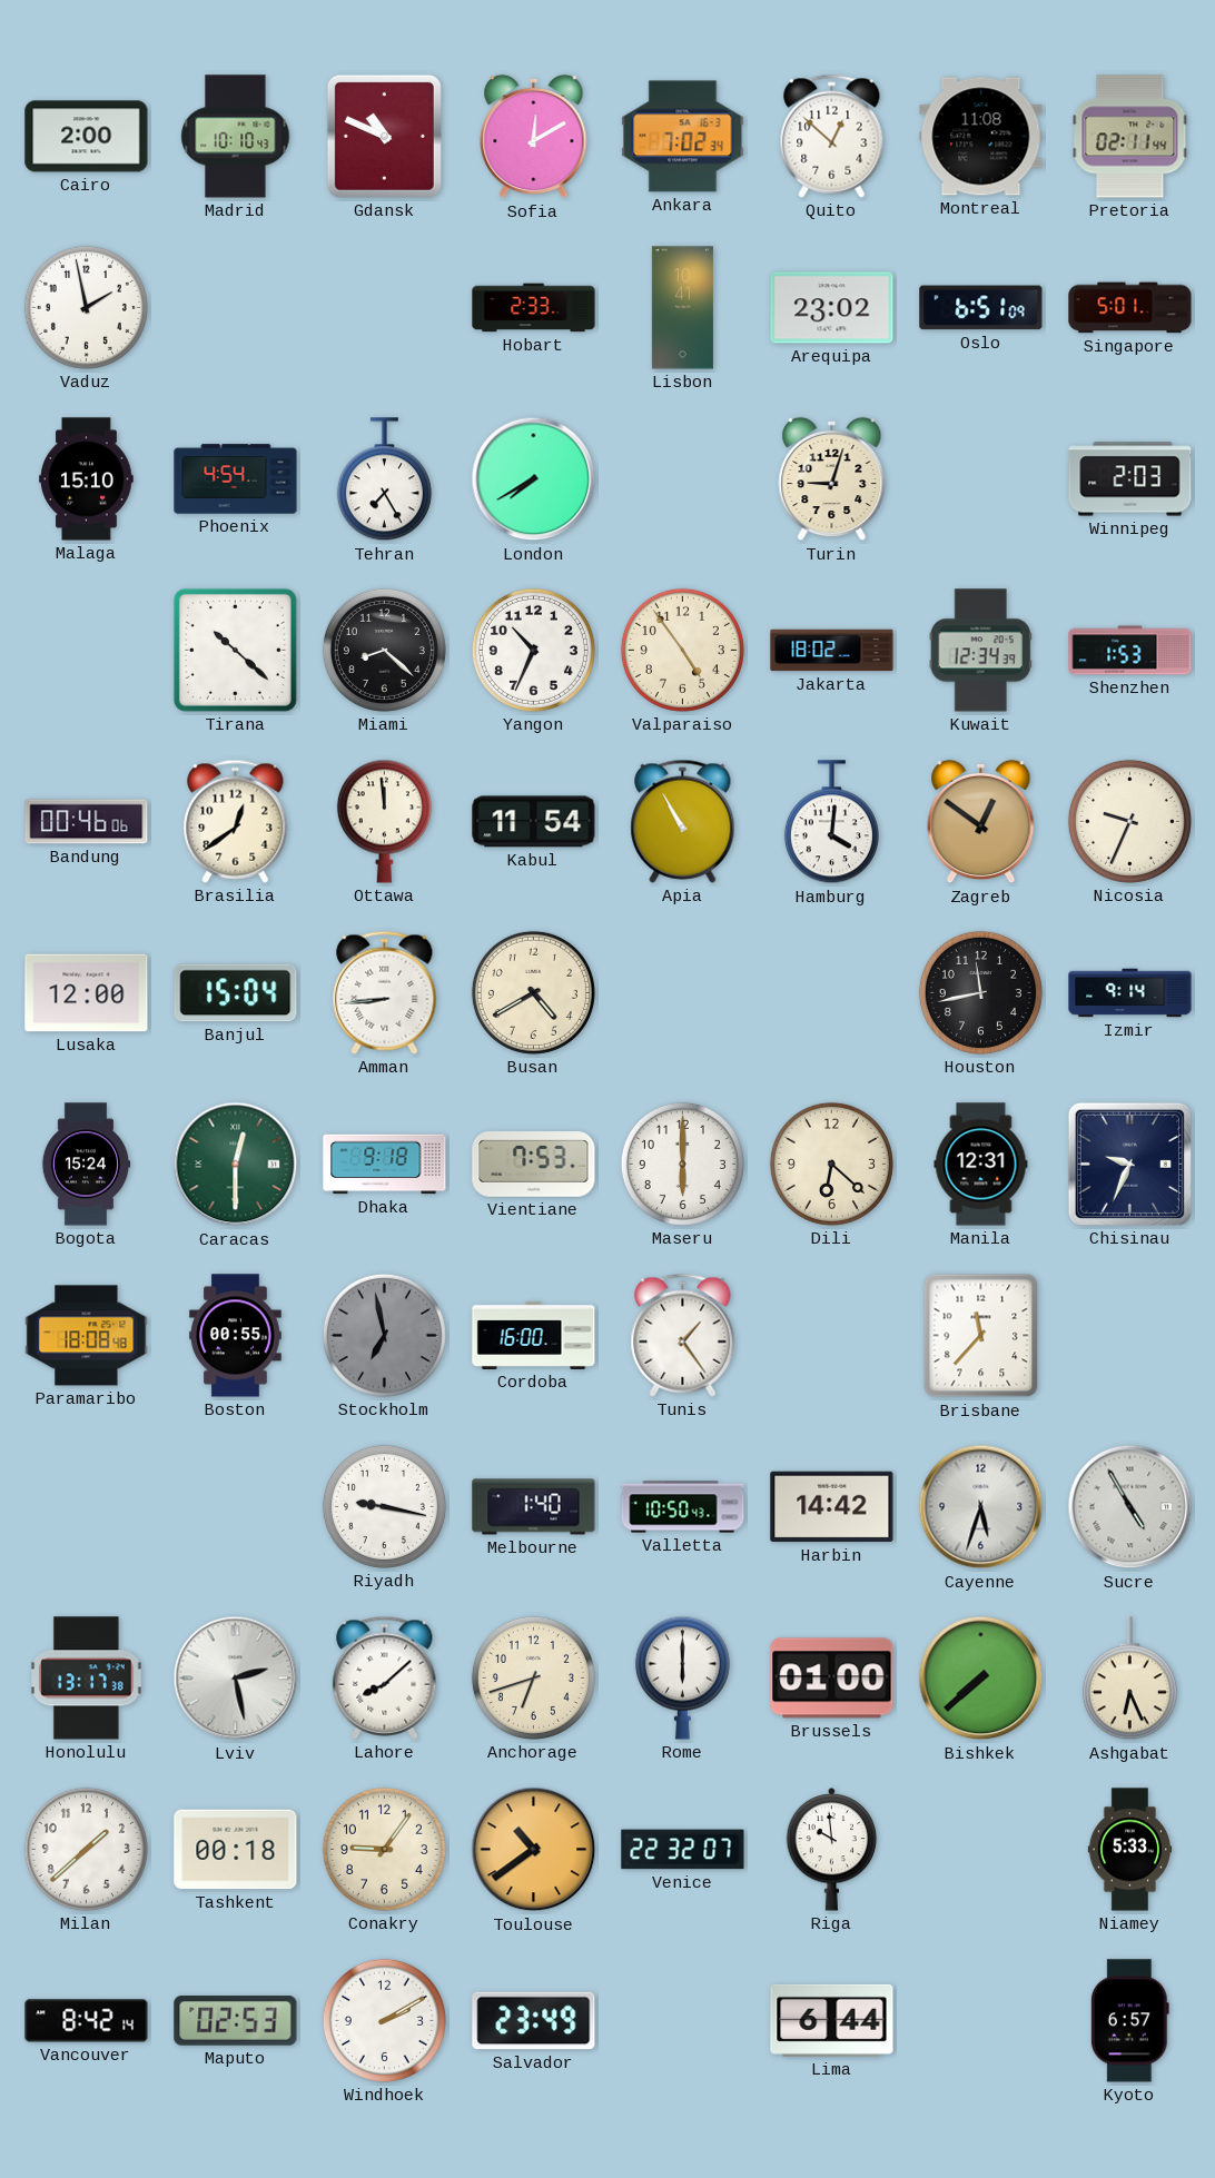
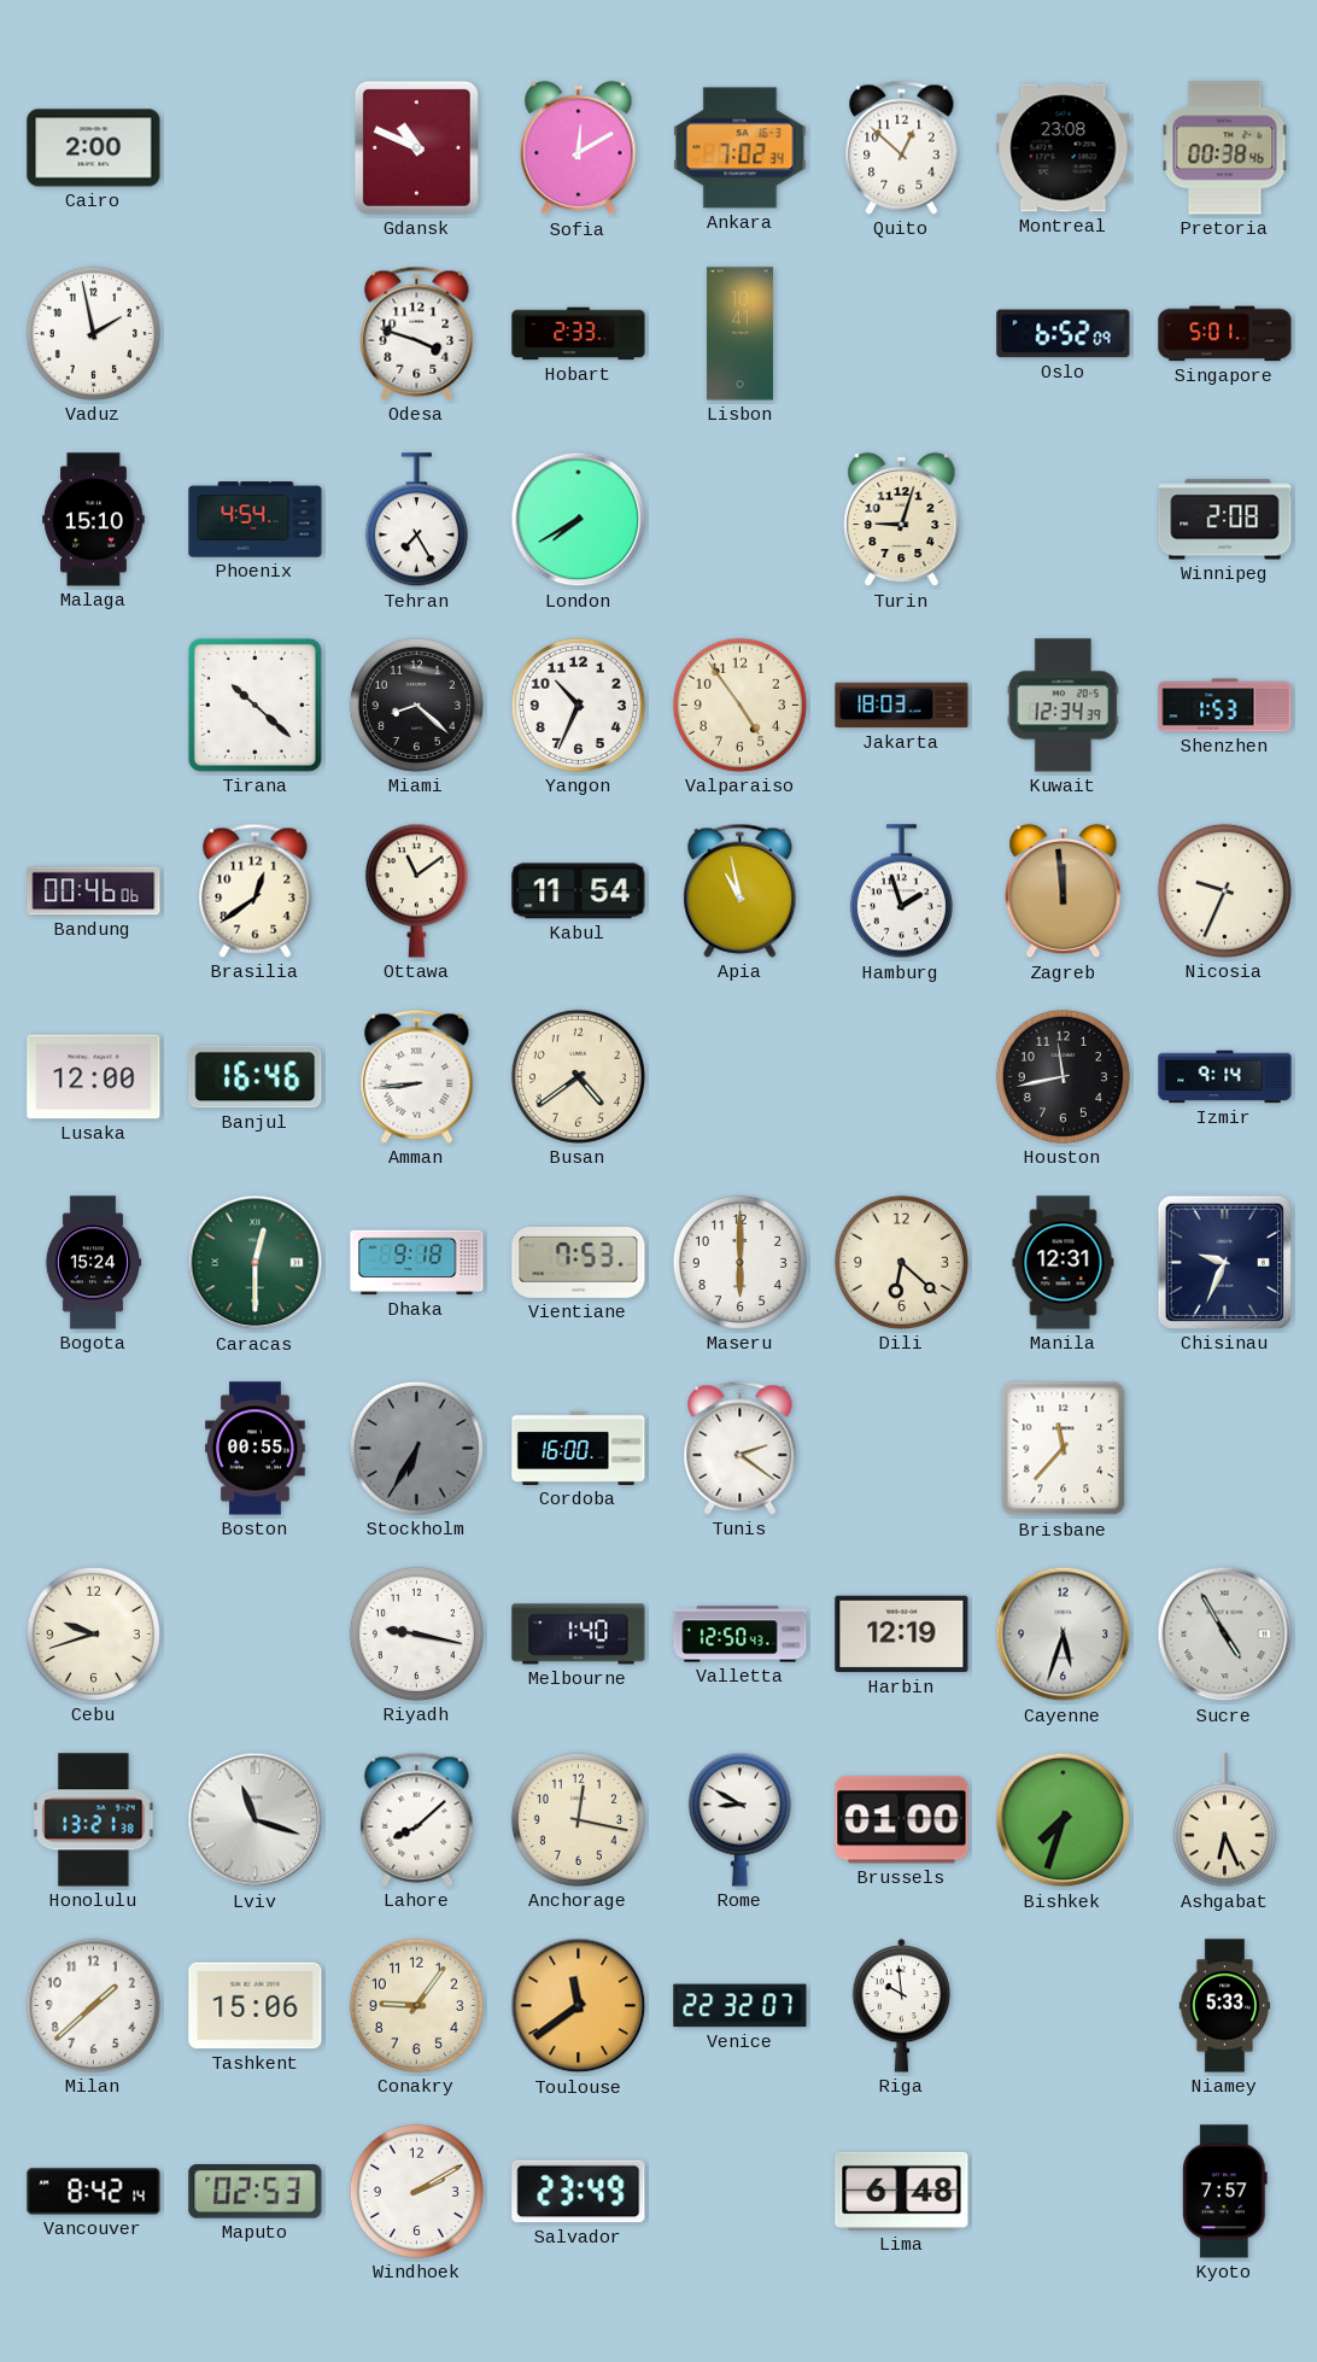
Madrid: 10:10 -> none (236, 137)
Montreal: 11:08 -> 23:08 (1064, 148)
Pretoria: 02:11 -> 00:38 (1225, 148)
Odesa: none -> 3:48 (417, 333)
Arequipa: 23:02 -> none (832, 308)
Oslo: 6:51 -> 6:52 (1064, 334)
Winnipeg: 2:03 -> 2:08 (1225, 520)
Jakarta: 18:02 -> 18:03 (902, 706)
Ottawa: 11:59 -> 11:09 (416, 890)
Apia: 10:55 -> 10:58 (741, 890)
Hamburg: 4:01 -> 1:57 (901, 891)
Zagreb: 12:51 -> 11:59 (1064, 891)
Banjul: 15:04 -> 16:46 (256, 1077)
Busan: 4:40 -> 4:39 (578, 1076)
Paramaribo: 18:08 -> none (87, 1336)
Stockholm: 6:58 -> 6:35 (416, 1448)
Tunis: 1:24 -> 2:21 (741, 1448)
Cebu: none -> 9:42 (93, 1633)
Valletta: 10:50 -> 12:50 (741, 1635)
Harbin: 14:42 -> 12:19 (902, 1635)
Honolulu: 13:17 -> 13:21 (94, 1820)
Lviv: 2:28 -> 11:18 (256, 1820)
Anchorage: 6:42 -> 12:17 (578, 1819)
Rome: 6:00 -> 8:50 (739, 1819)
Bishkek: 7:38 -> 7:33 (1064, 1820)
Tashkent: 00:18 -> 15:06 (256, 2006)
Toulouse: 10:39 -> 11:39 (579, 2006)
Lima: 6:44 -> 6:48 (902, 2191)
Kyoto: 6:57 -> 7:57 (1224, 2192)
